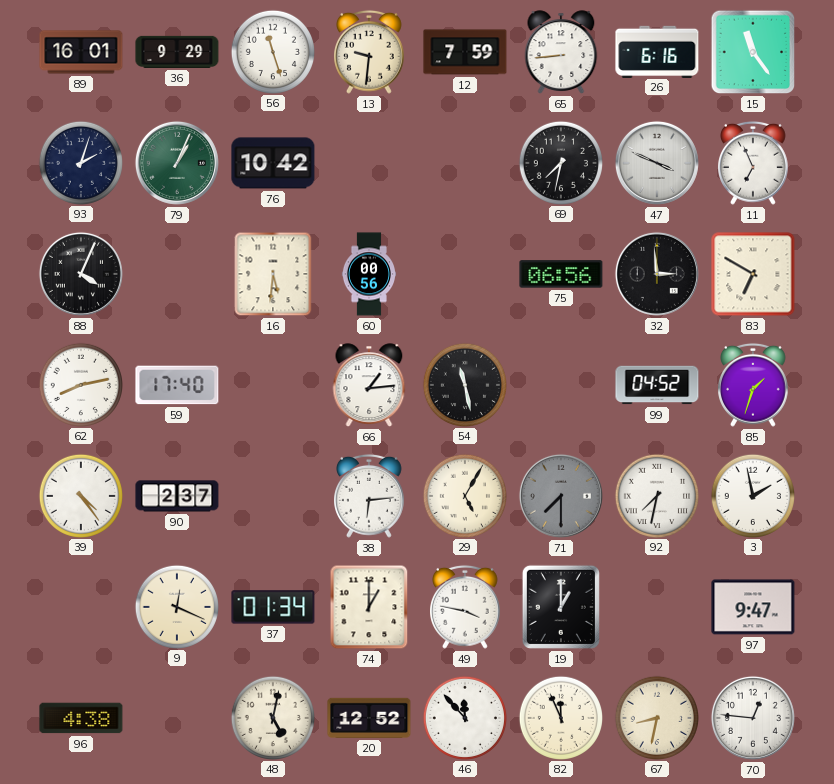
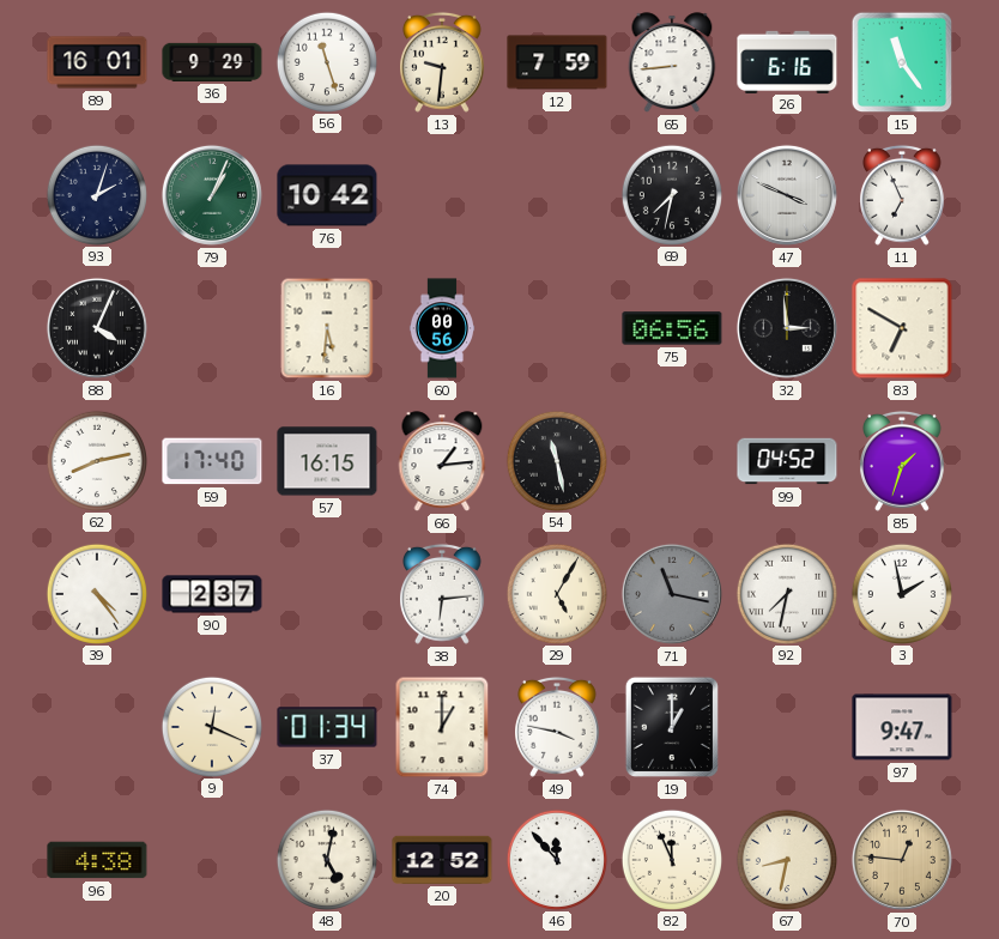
57: none -> 16:15 (327, 461)
71: 7:30 -> 11:17 (672, 594)
70 dial: white -> champagne (902, 860)
